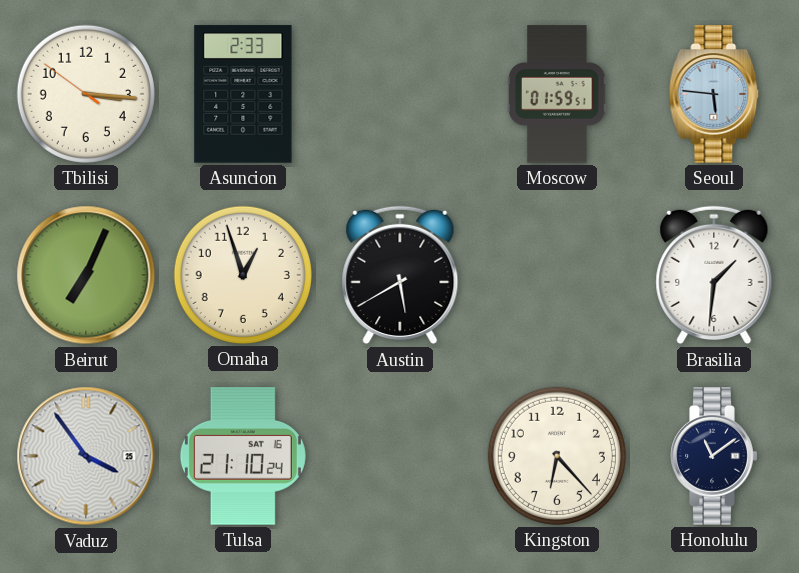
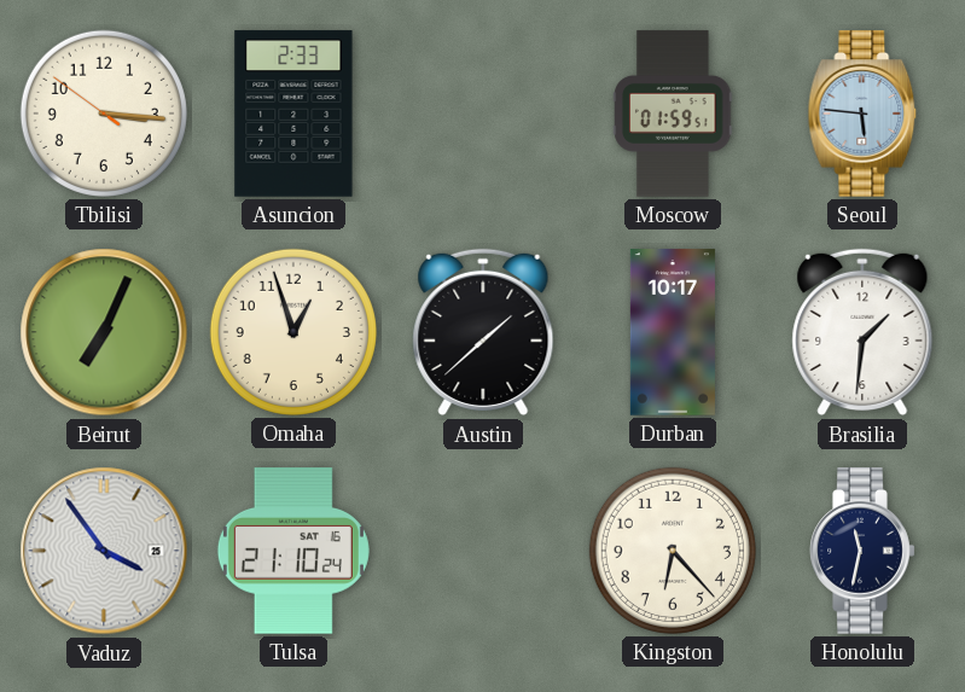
Austin: 5:40 -> 1:38 (483, 332)
Durban: none -> 10:17 (673, 332)
Honolulu: 11:09 -> 11:32 (862, 551)
